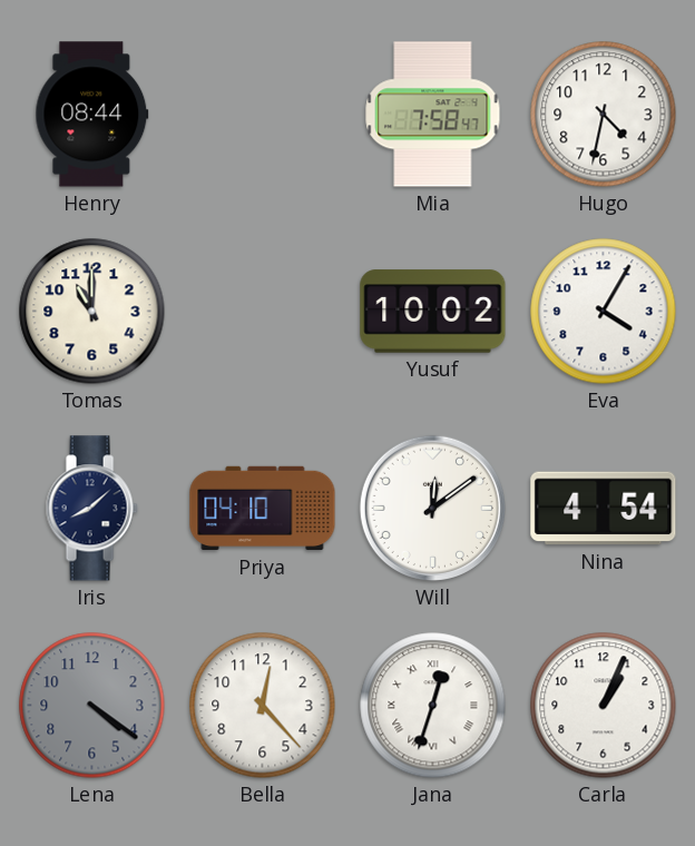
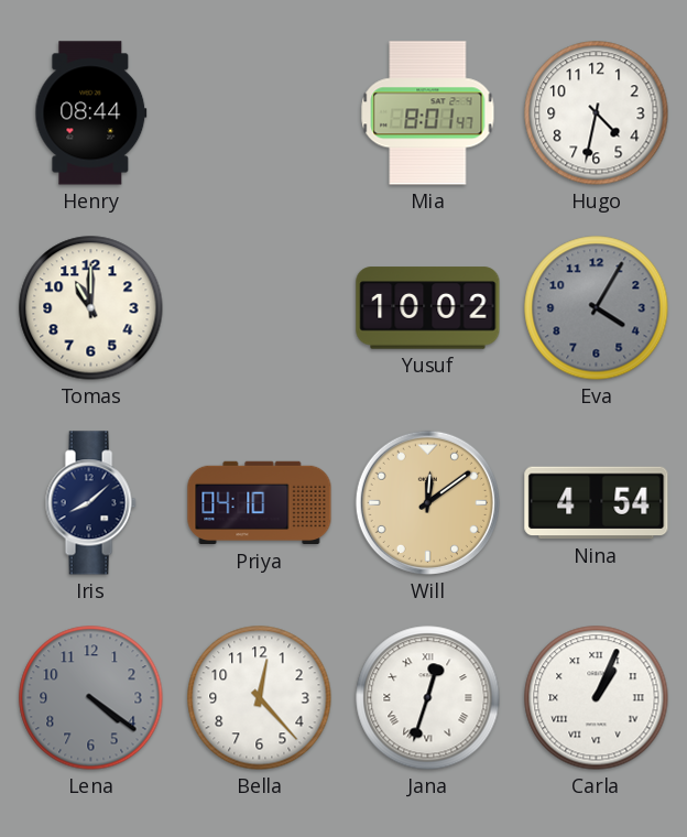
Mia: 7:58 -> 8:01 (428, 113)
Eva dial: white -> grey (597, 308)
Will dial: white -> champagne (427, 502)
Carla numerals: Arabic -> Roman (597, 698)
